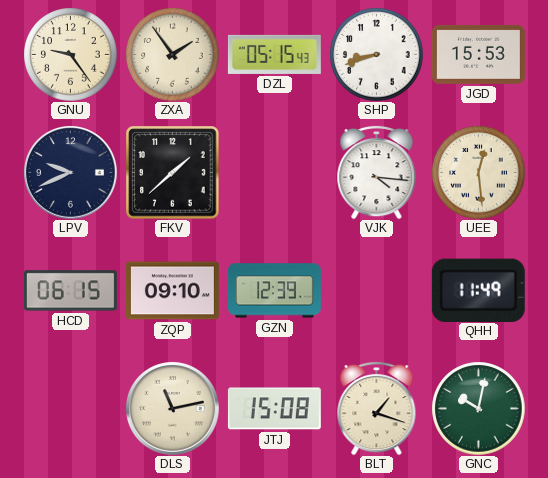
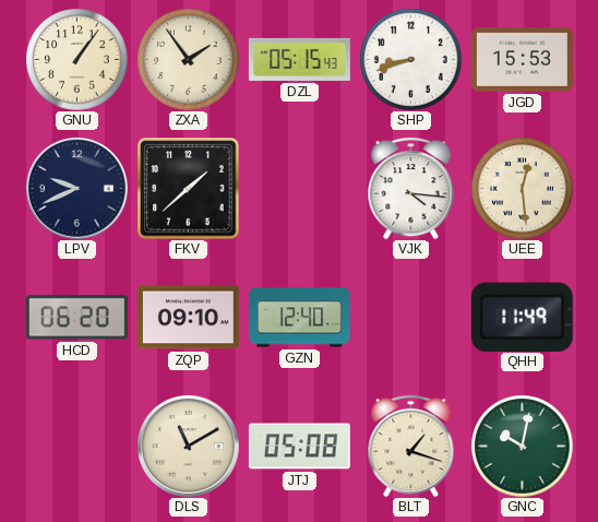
GNU: 9:24 -> 1:06 (76, 59)
HCD: 06:15 -> 06:20 (76, 318)
GZN: 12:39 -> 12:40 (299, 318)
DLS: 11:13 -> 11:10 (189, 447)
JTJ: 15:08 -> 05:08 (299, 447)
